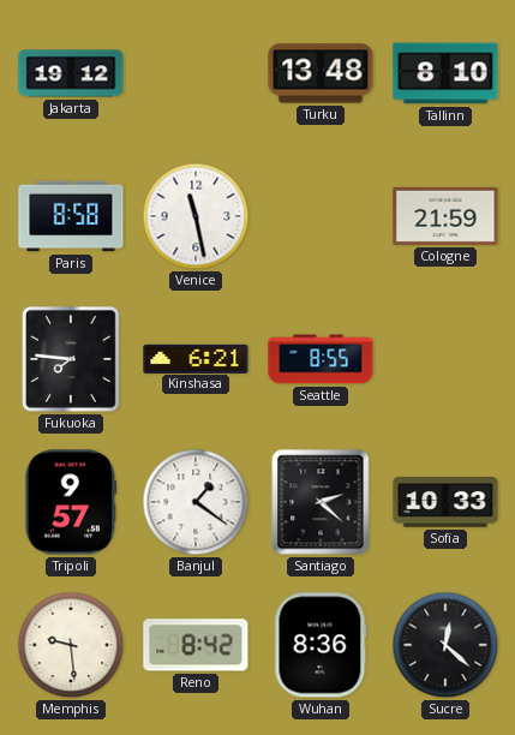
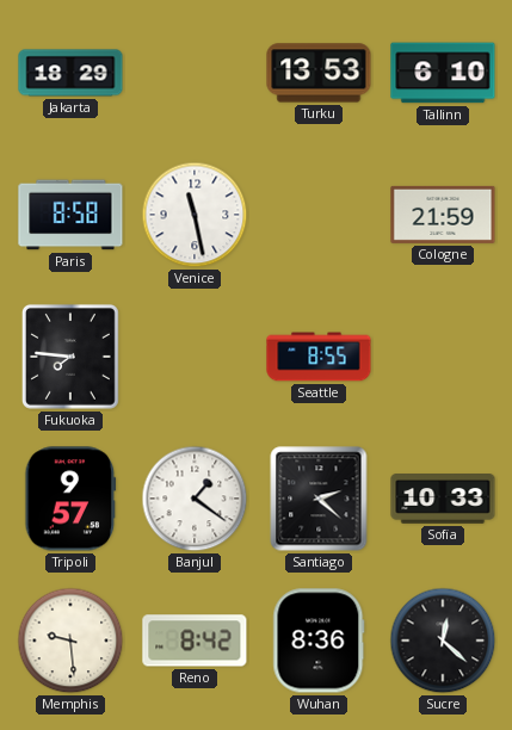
Jakarta: 19:12 -> 18:29 (70, 73)
Turku: 13:48 -> 13:53 (319, 73)
Tallinn: 8:10 -> 6:10 (443, 73)
Kinshasa: 6:21 -> none (196, 358)
